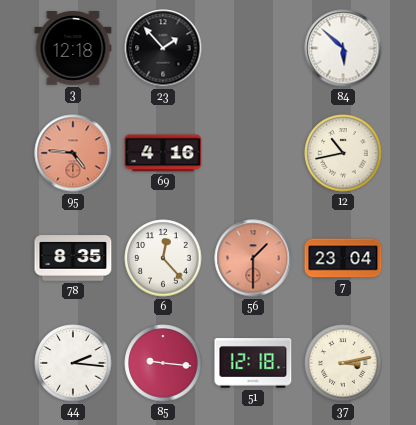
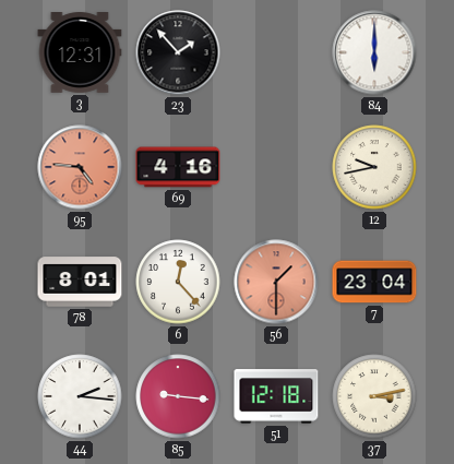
3: 12:18 -> 12:31 (80, 53)
84: 5:52 -> 6:00 (374, 52)
12: 10:43 -> 9:43 (374, 167)
78: 8:35 -> 8:01 (80, 282)
